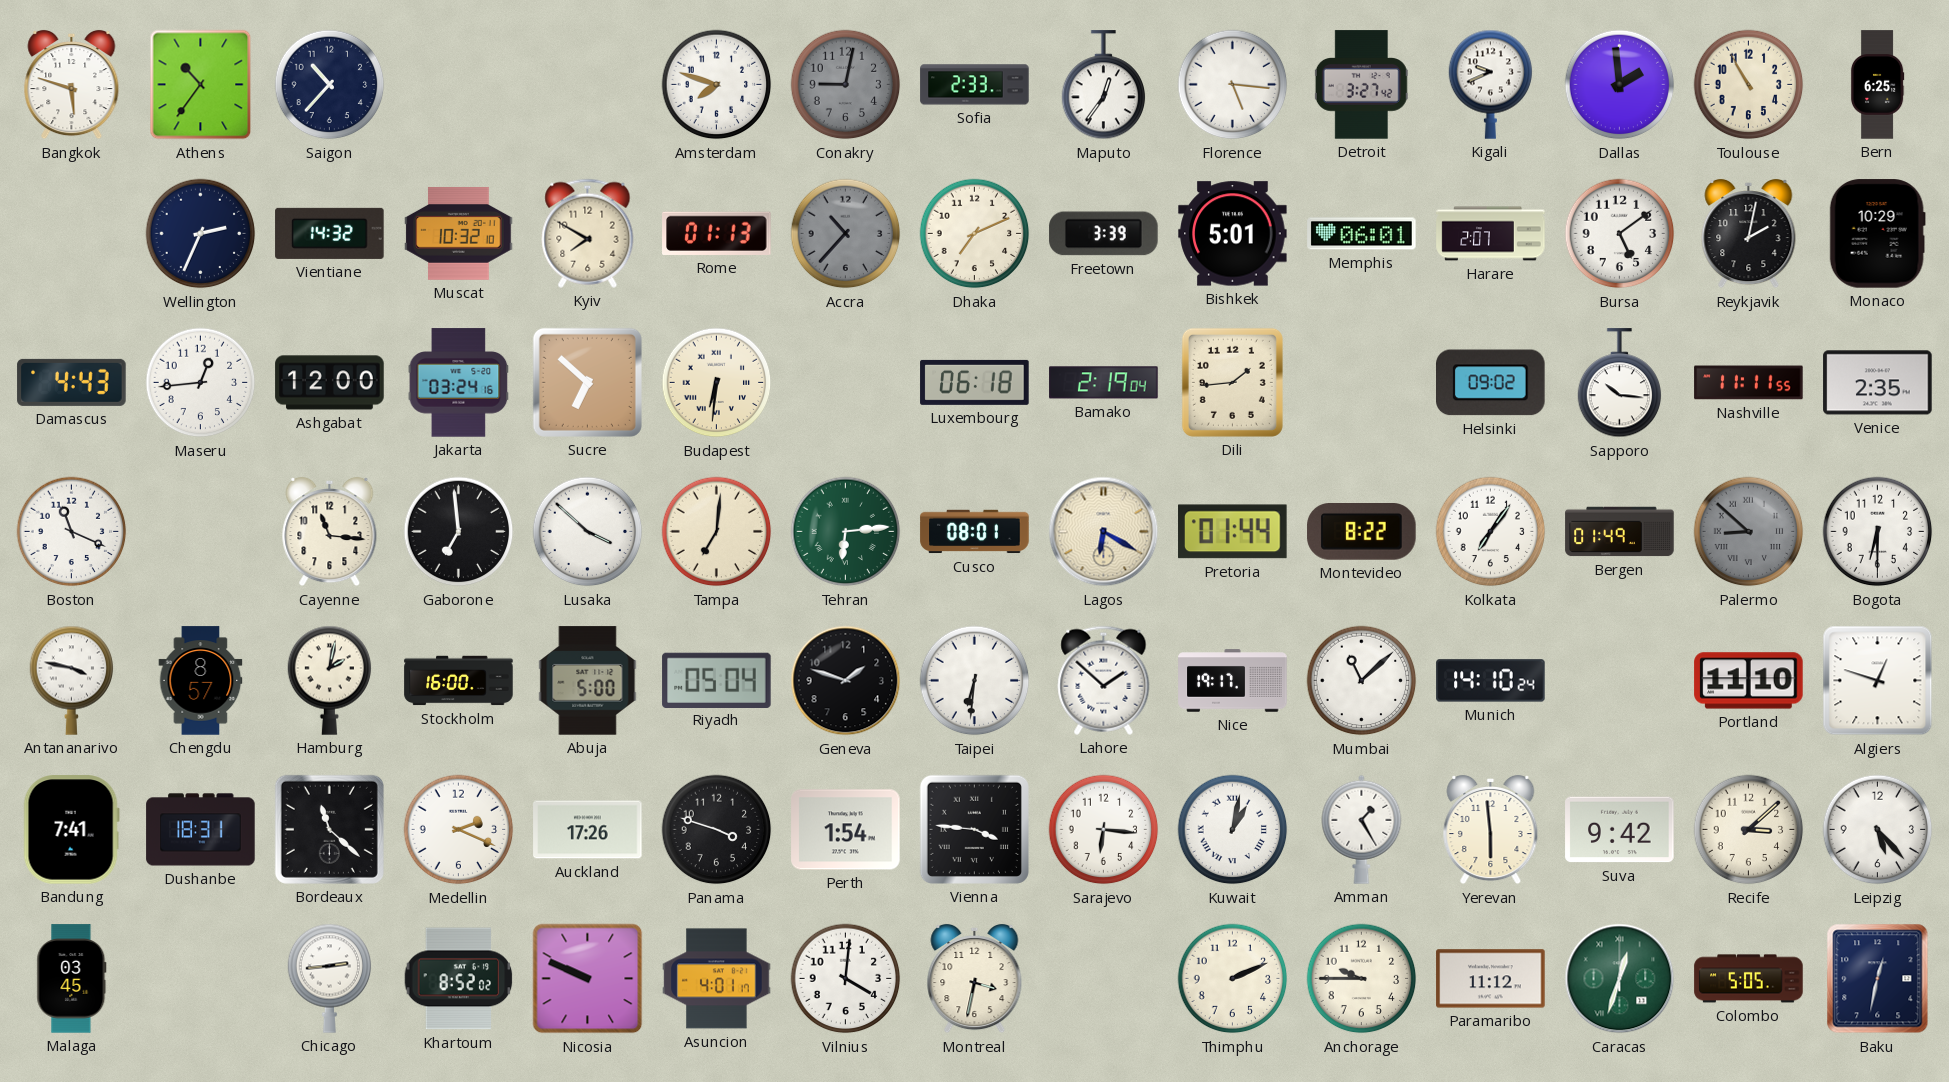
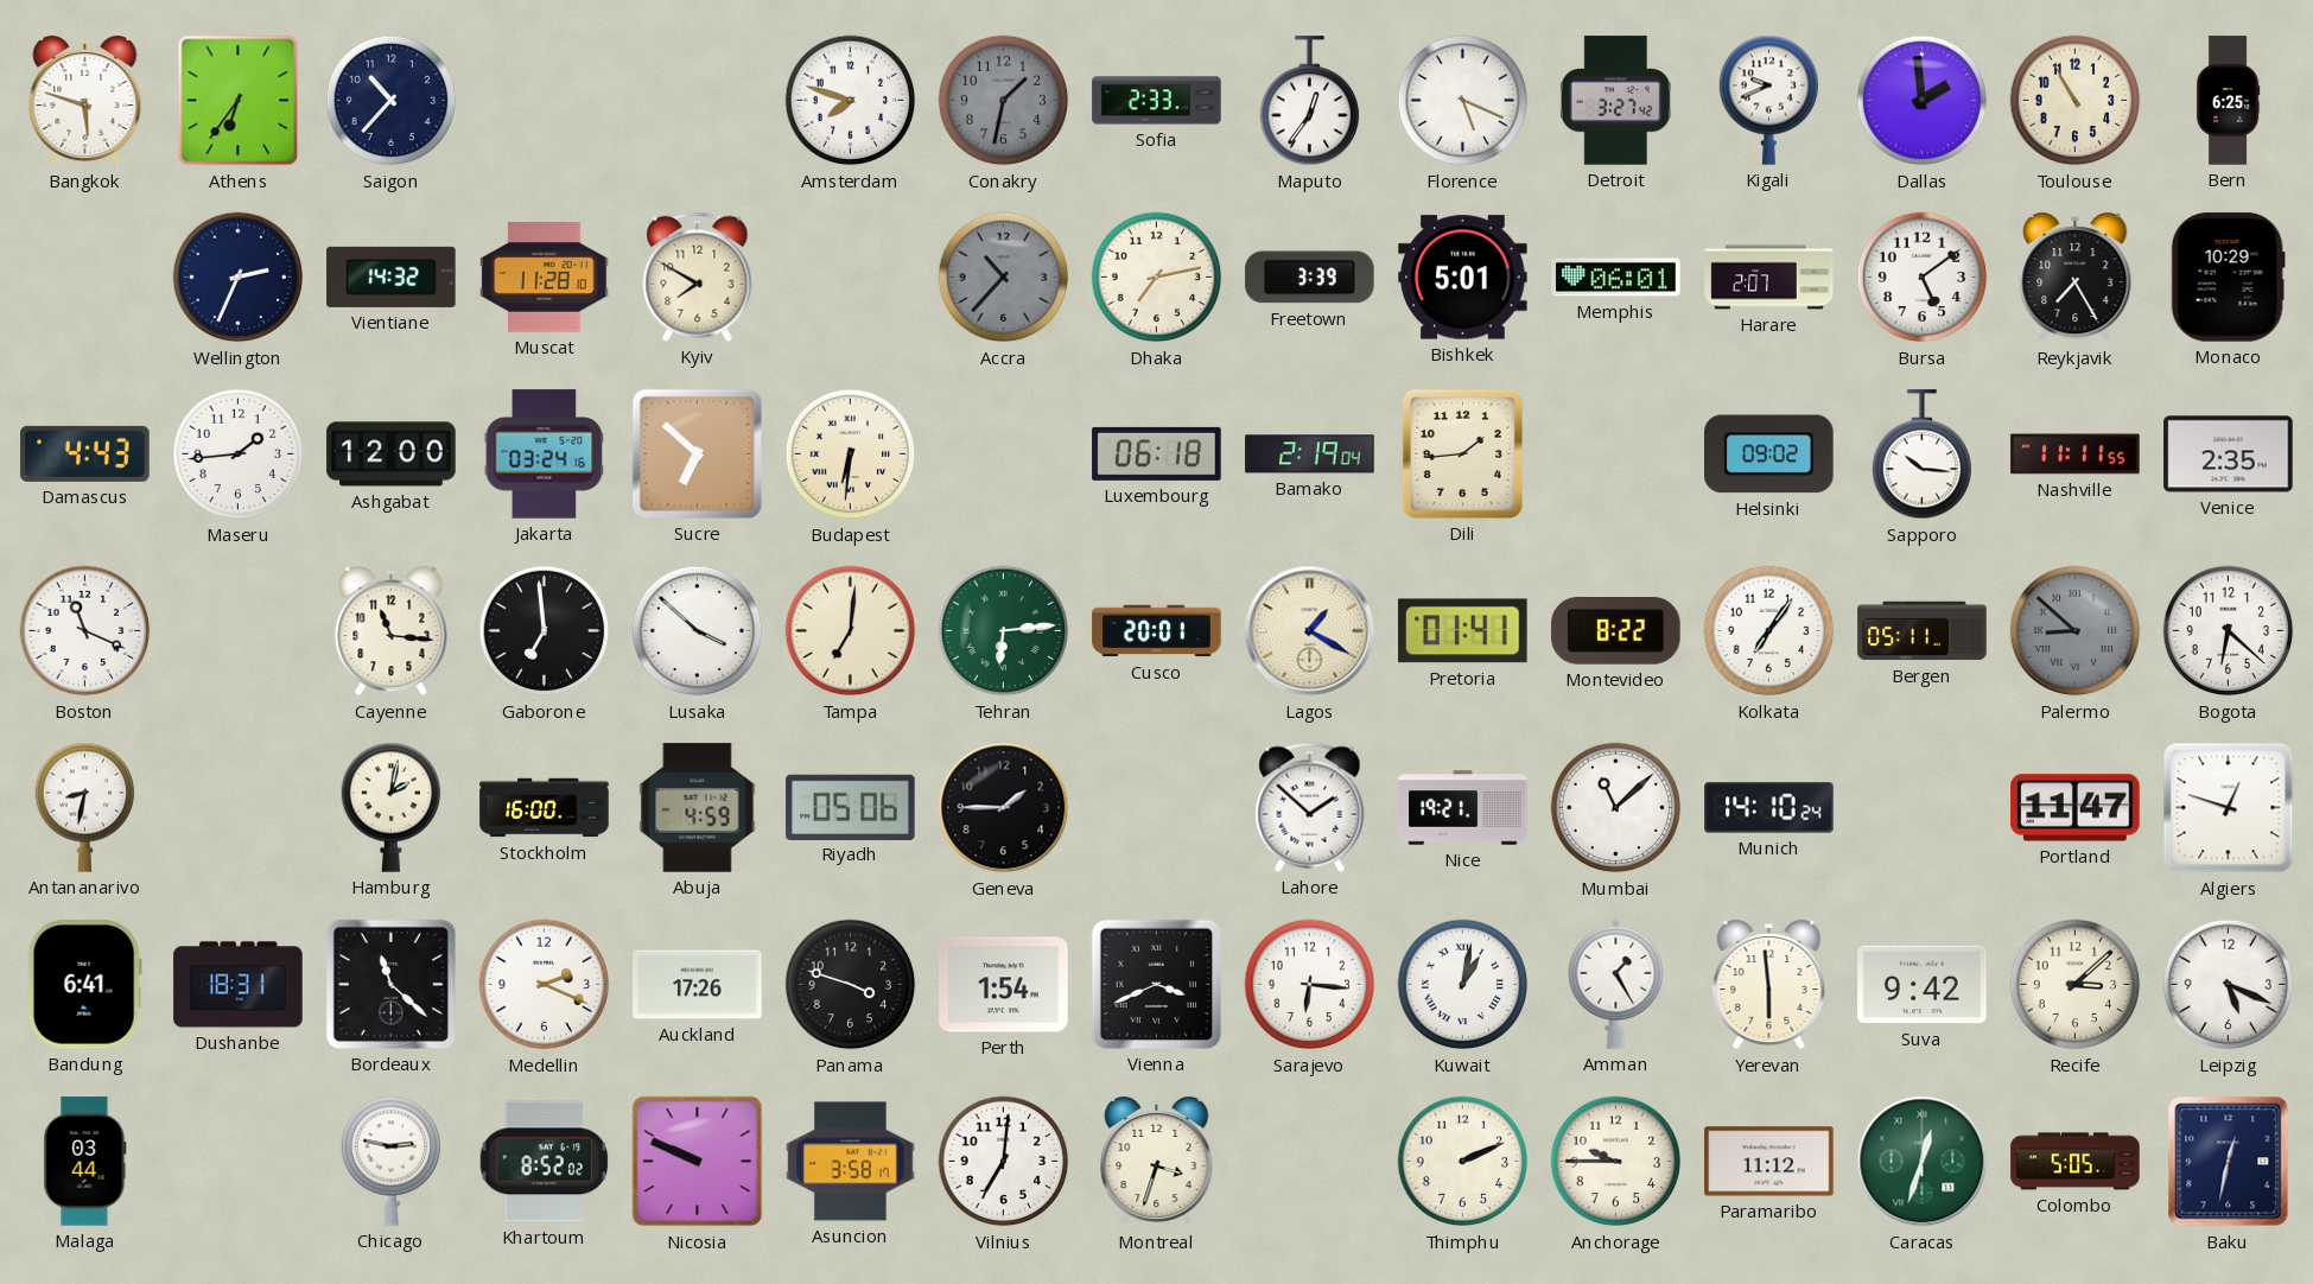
Athens: 10:36 -> 6:36 (239, 101)
Conakry: 9:02 -> 1:32 (1004, 101)
Florence: 5:16 -> 5:19 (1463, 101)
Muscat: 10:32 -> 11:28 (545, 276)
Rome: 01:13 -> none (717, 233)
Dhaka: 7:11 -> 7:13 (1157, 278)
Reykjavik: 2:02 -> 7:25 (2076, 278)
Maseru: 12:44 -> 1:44 (239, 455)
Cusco: 08:01 -> 20:01 (1157, 631)
Lagos: 6:20 -> 1:20 (1310, 631)
Pretoria: 01:44 -> 01:41 (1463, 631)
Bergen: 01:49 -> 05:11 (1923, 631)
Bogota: 6:30 -> 6:22 (2229, 631)
Antananarivo: 3:47 -> 8:32 (85, 807)
Chengdu: 8:57 -> none (201, 681)
Abuja: 5:00 -> 4:59 (698, 808)
Riyadh: 05:04 -> 05:06 (851, 807)
Geneva: 1:48 -> 1:45 (1004, 808)
Taipei: 6:31 -> none (975, 681)
Nice: 19:17 -> 19:21 (1463, 808)
Portland: 11:10 -> 11:47 (2076, 808)
Bandung: 7:41 -> 6:41 (84, 985)
Vienna: 3:46 -> 3:41 (1156, 984)
Leipzig: 5:23 -> 5:19 (2229, 985)
Malaga: 03:45 -> 03:44 (85, 1162)
Chicago: 2:44 -> 2:47 (392, 1161)
Asuncion: 4:01 -> 3:58 (851, 1162)
Vilnius: 4:01 -> 7:01 (1004, 1162)
Montreal: 3:32 -> 3:33 (1157, 1162)
